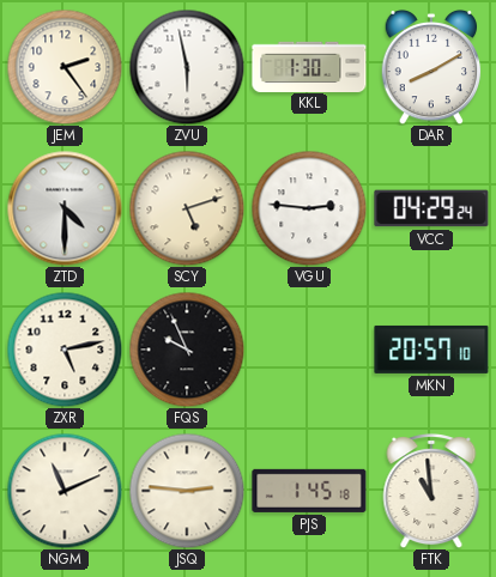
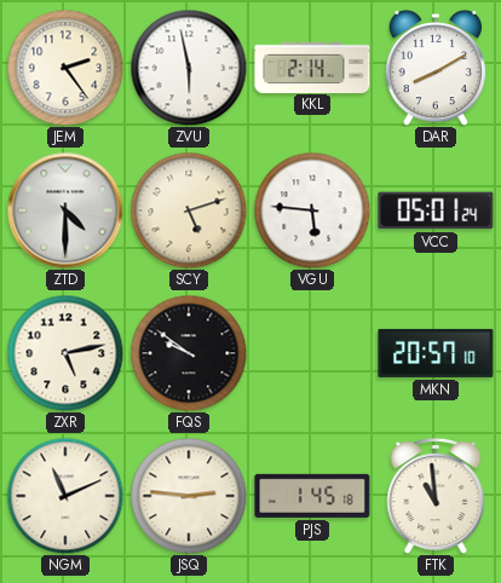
KKL: 1:30 -> 2:14 (312, 67)
VGU: 2:46 -> 5:46 (312, 210)
VCC: 04:29 -> 05:01 (436, 210)
FQS: 9:56 -> 9:51 (189, 353)
